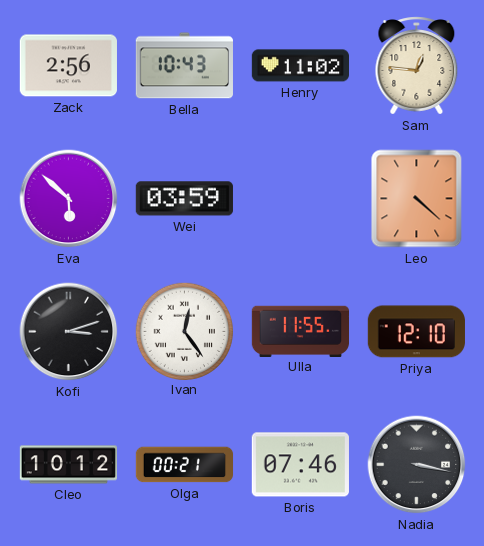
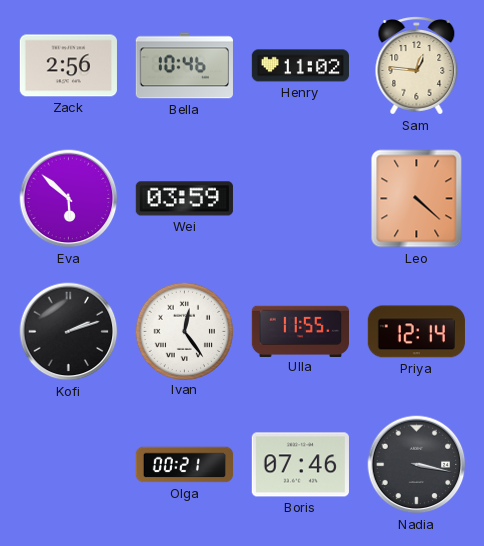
Bella: 10:43 -> 10:46 (184, 66)
Kofi: 3:12 -> 2:12 (69, 332)
Priya: 12:10 -> 12:14 (416, 332)
Cleo: 10:12 -> none (68, 465)
